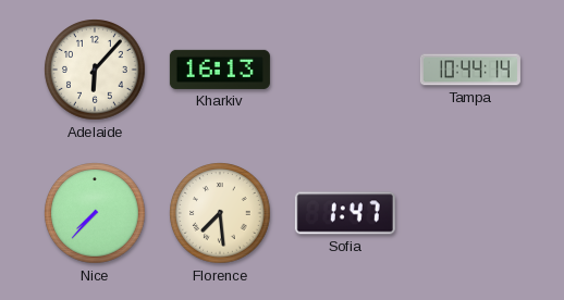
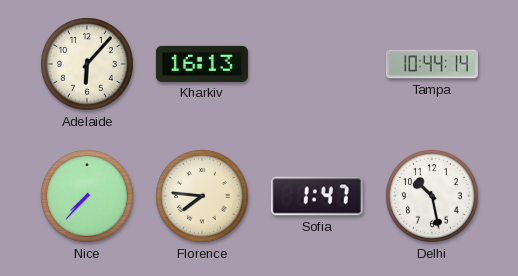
Florence: 7:29 -> 7:46 (202, 196)
Delhi: none -> 10:28 (432, 196)
